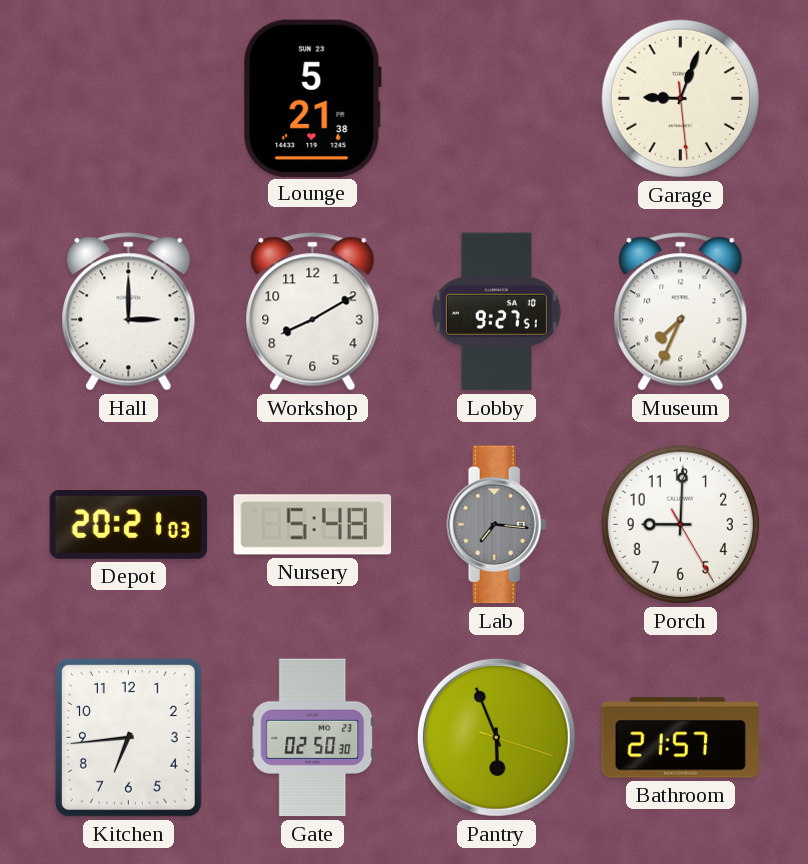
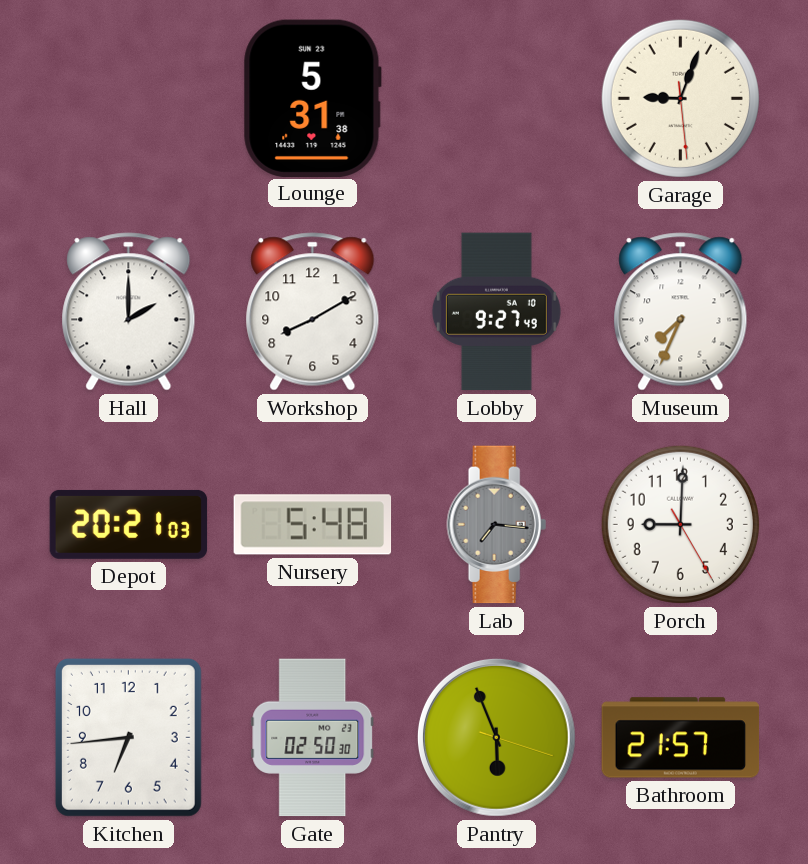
Lounge: 5:21 -> 5:31 (312, 98)
Hall: 3:00 -> 2:00 (129, 312)
Lobby: 9:27:51 -> 9:27:49 (496, 312)
